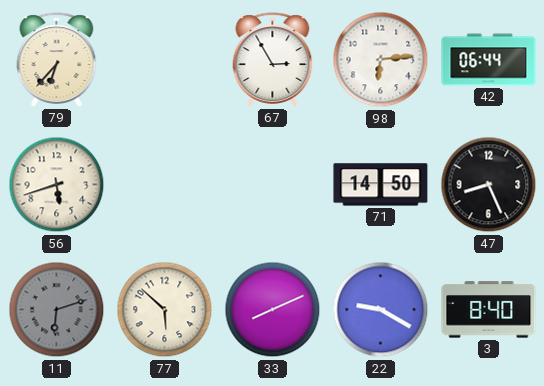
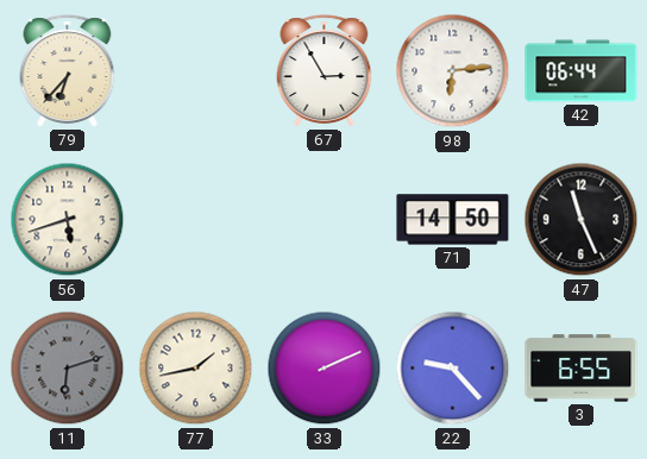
47: 8:26 -> 11:26 (582, 220)
77: 5:52 -> 1:43 (196, 369)
33: 8:11 -> 2:11 (325, 369)
22: 9:20 -> 9:23 (453, 369)
3: 8:40 -> 6:55 (582, 369)
